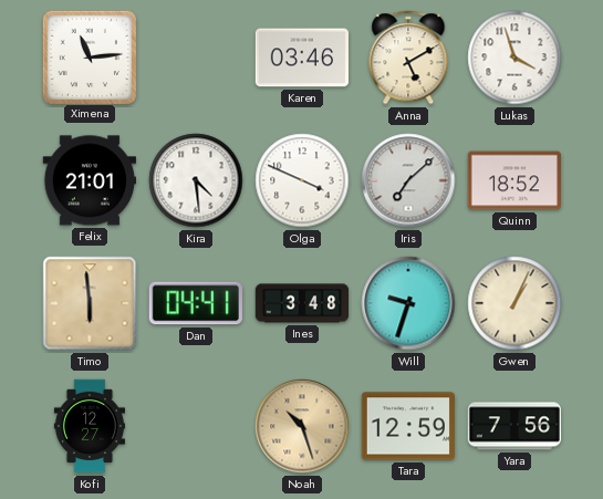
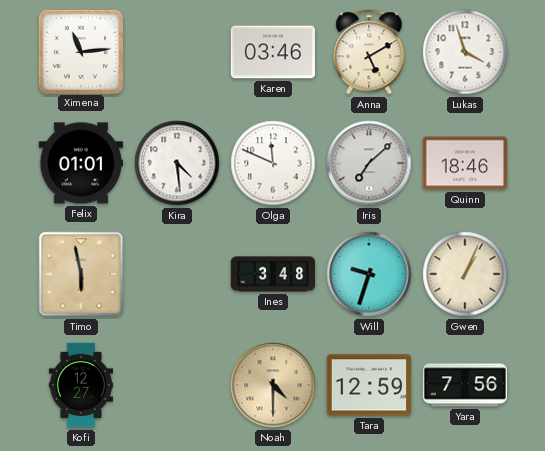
Felix: 21:01 -> 01:01 (80, 163)
Olga: 3:49 -> 11:49 (273, 163)
Quinn: 18:52 -> 18:46 (464, 163)
Timo: 5:59 -> 5:58 (81, 274)
Dan: 04:41 -> none (196, 303)
Noah: 10:27 -> 4:30 (273, 385)
